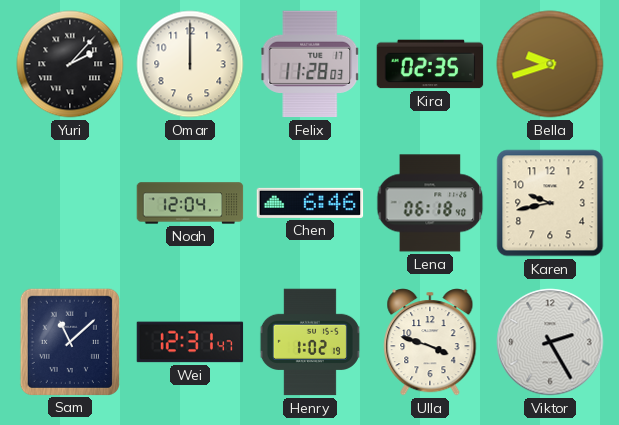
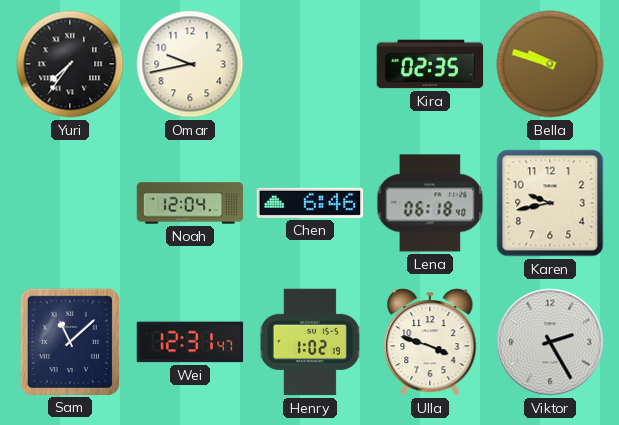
Yuri: 2:07 -> 7:36 (70, 64)
Omar: 12:00 -> 9:43 (190, 64)
Felix: 11:28 -> none (310, 64)
Bella: 9:42 -> 9:48 (550, 64)
